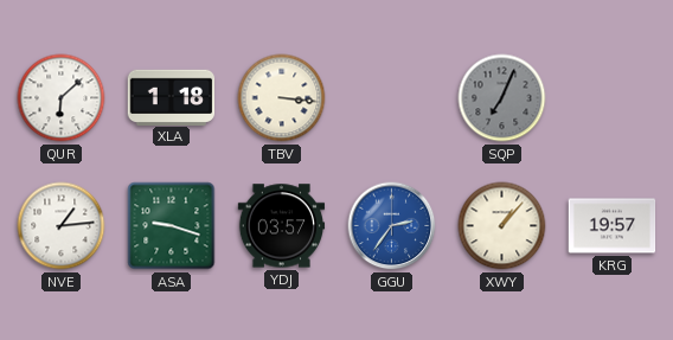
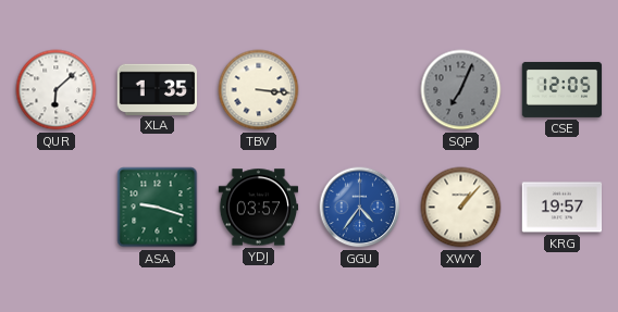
XLA: 1:18 -> 1:35 (158, 89)
CSE: none -> 12:05 (563, 89)
NVE: 1:14 -> none (62, 226)
GGU: 2:36 -> 4:36 (360, 208)
